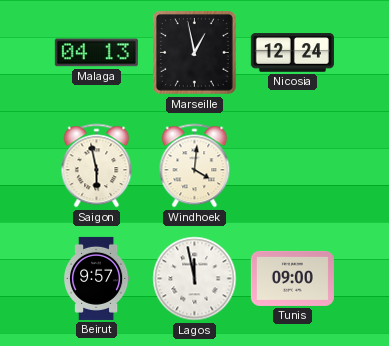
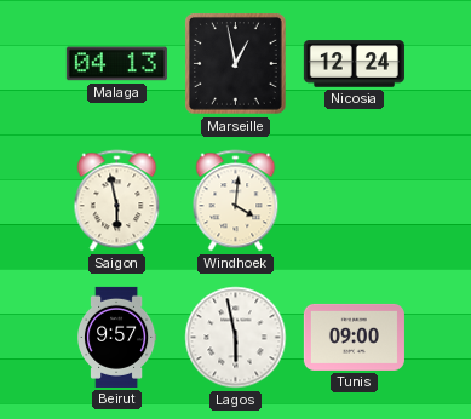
Lagos: 11:58 -> 5:58 (236, 338)
